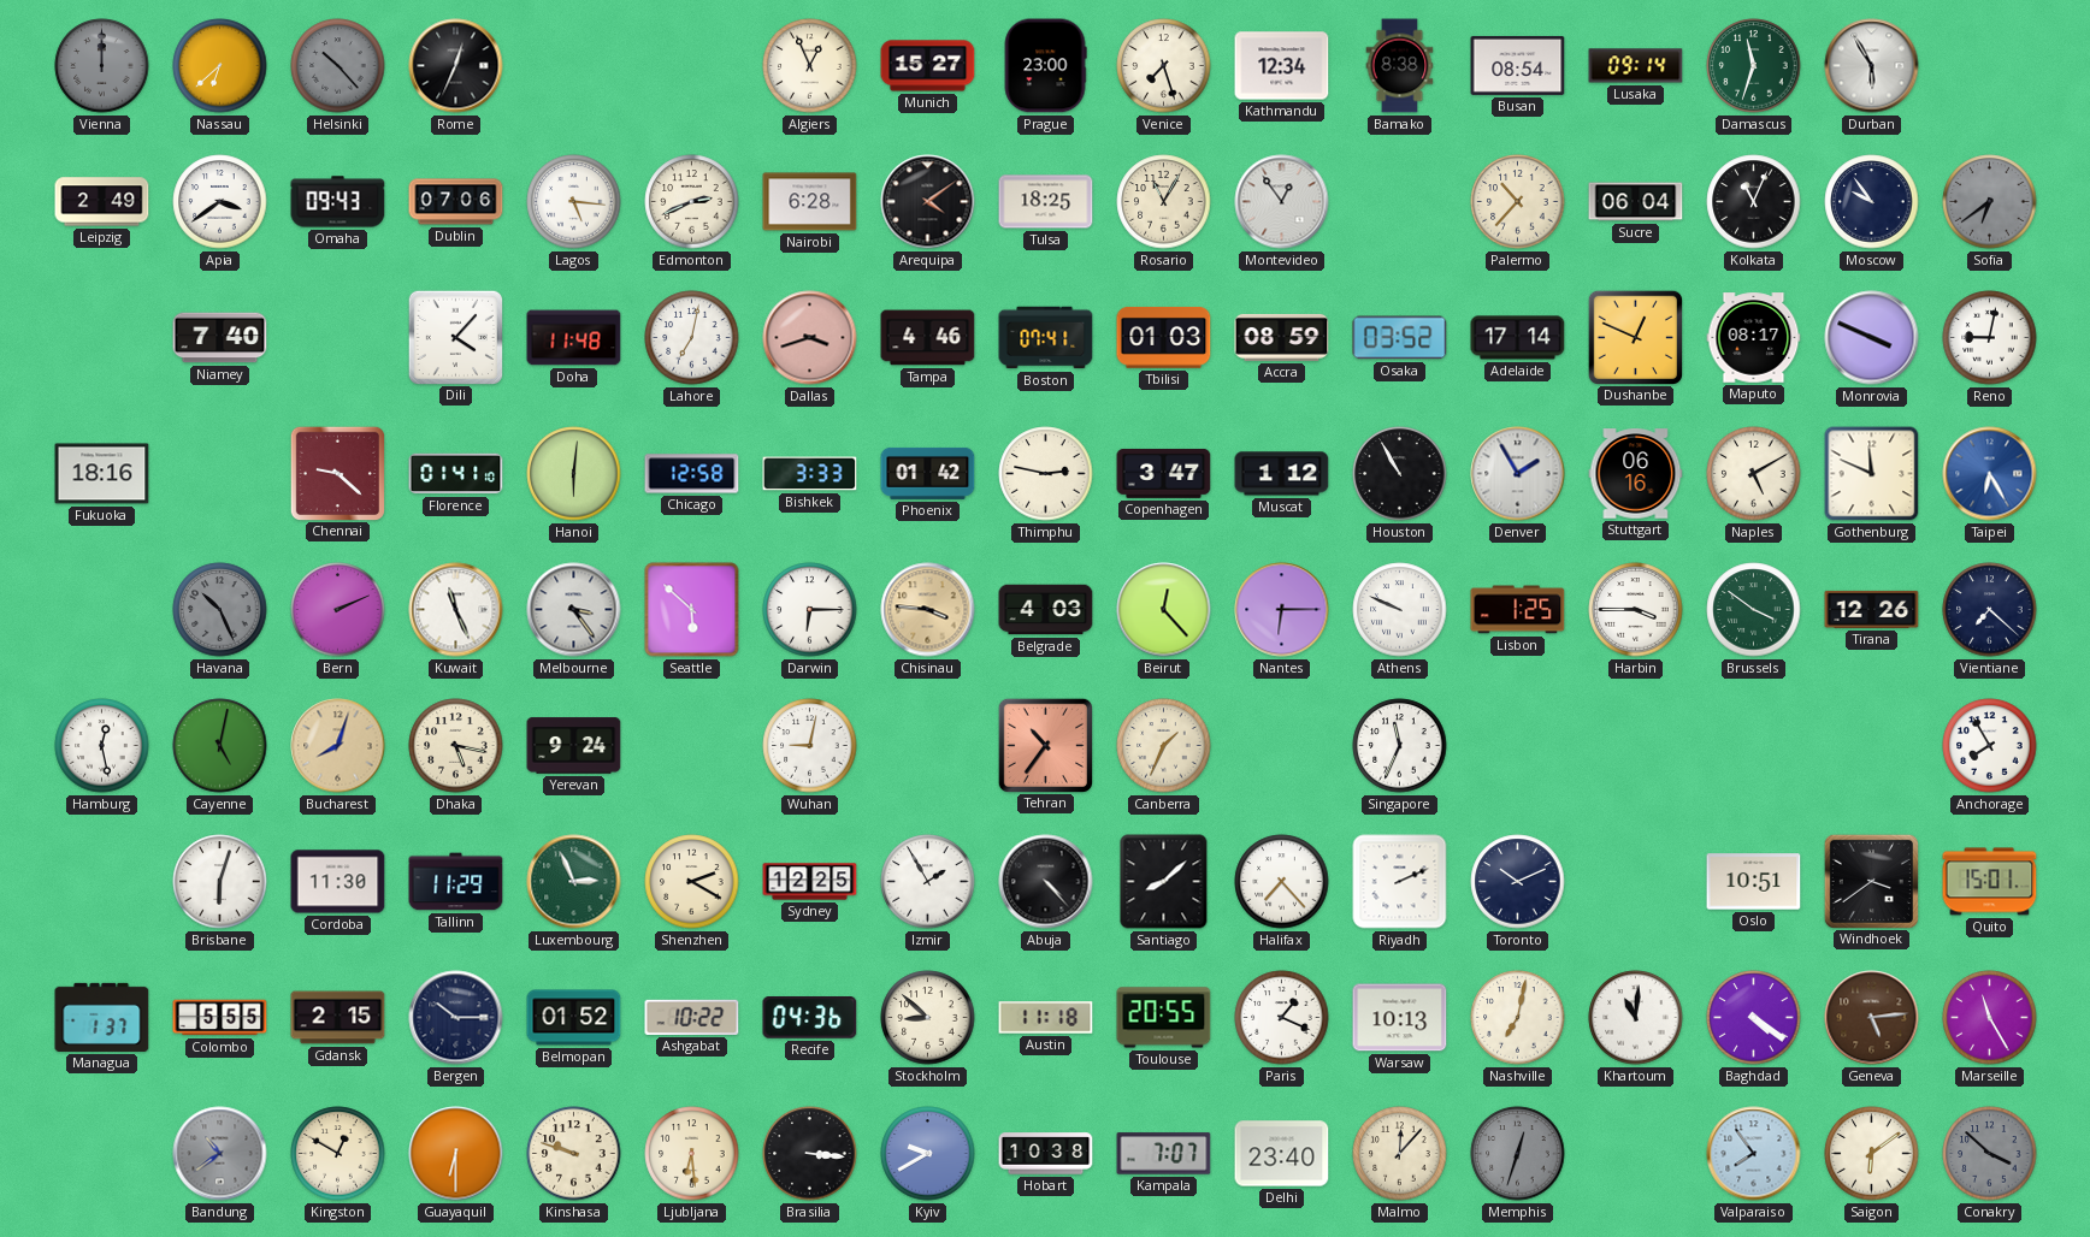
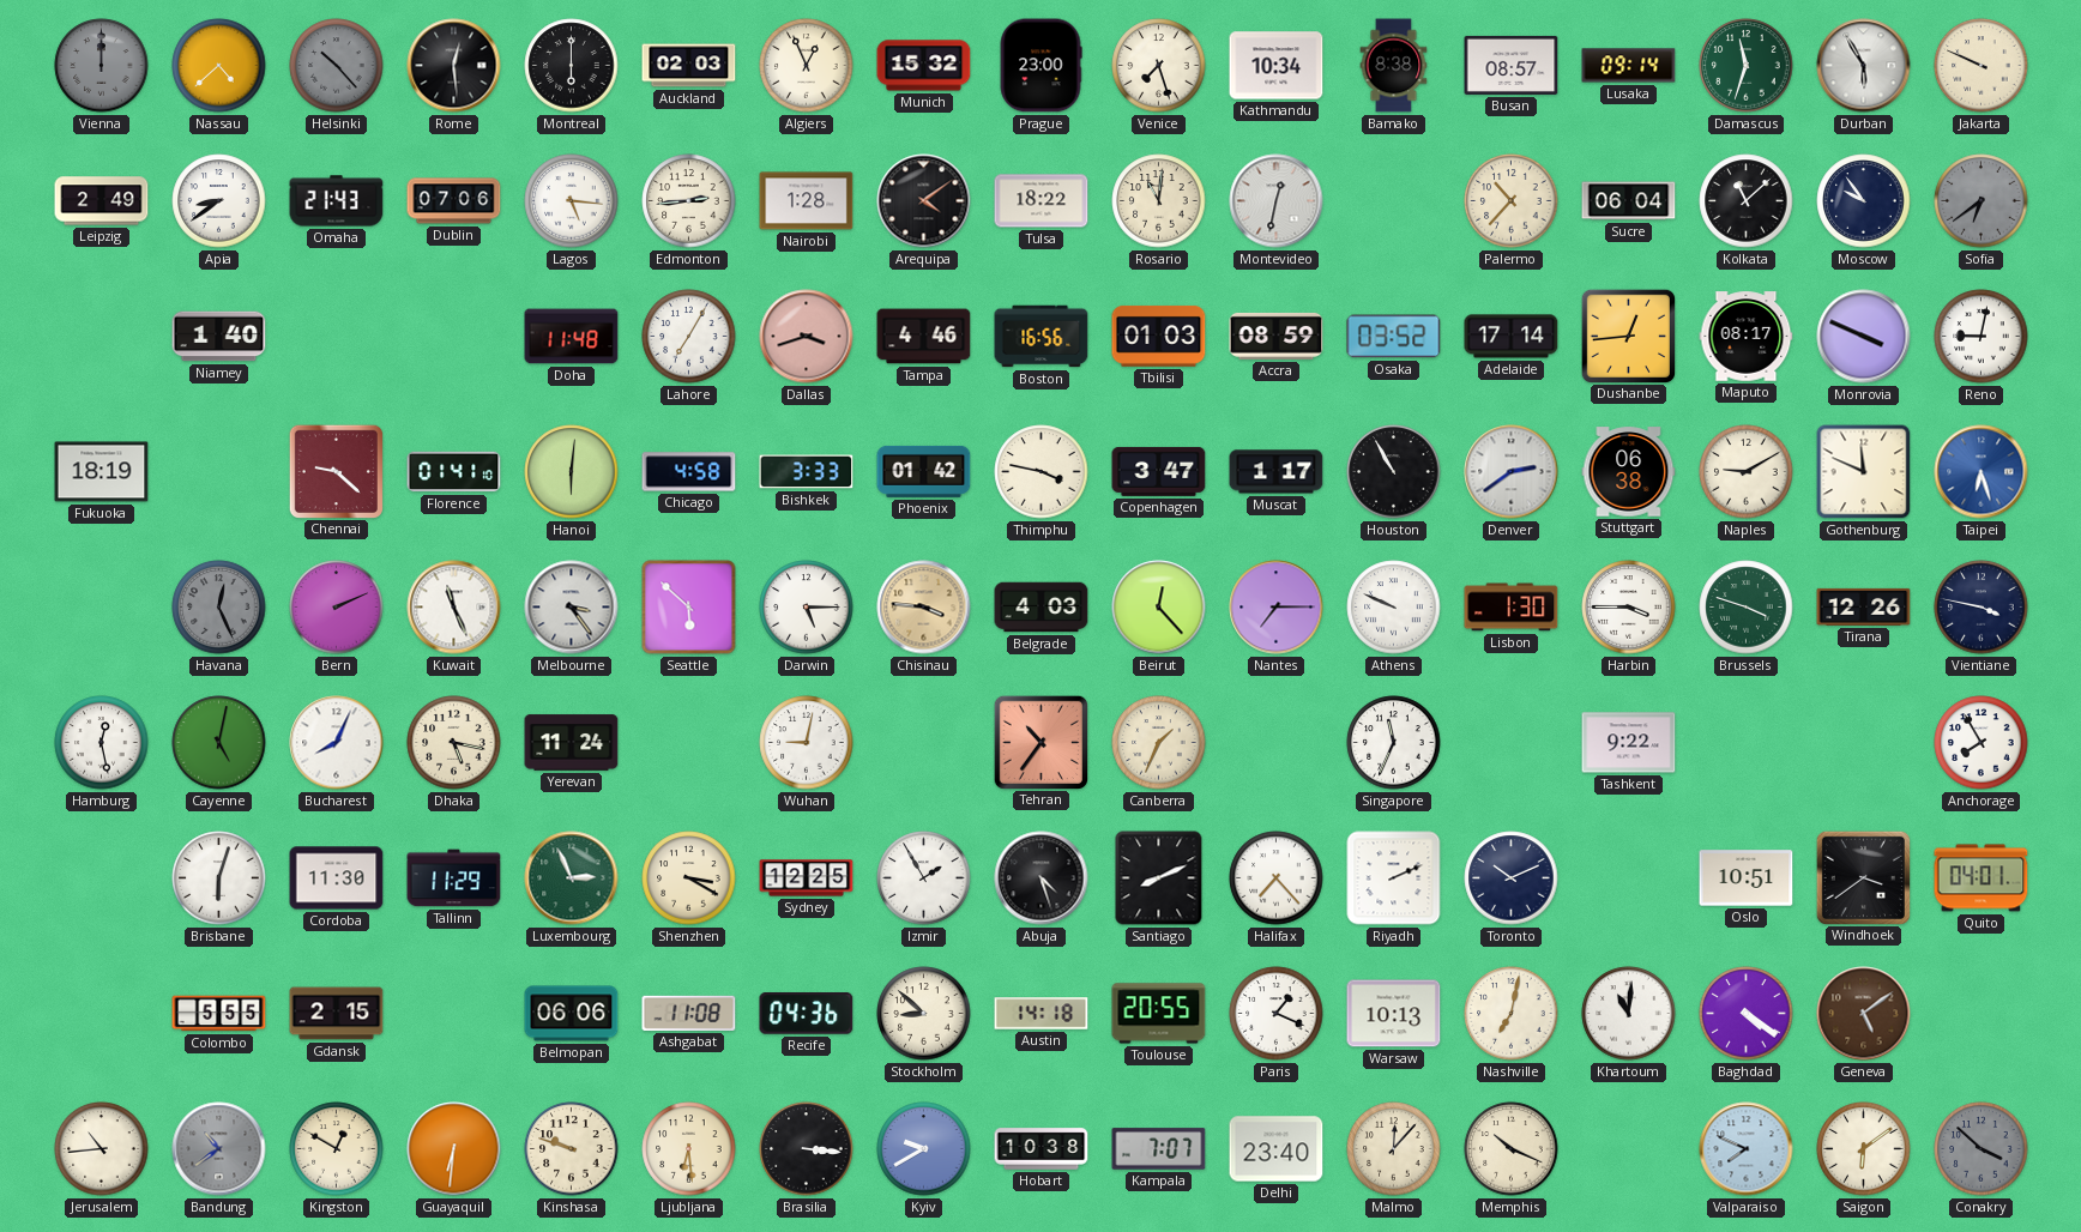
Nassau: 6:38 -> 4:38 (219, 66)
Rome: 12:34 -> 12:29 (454, 66)
Montreal: none -> 6:00 (572, 66)
Auckland: none -> 02:03 (689, 66)
Munich: 15:27 -> 15:32 (924, 66)
Kathmandu: 12:34 -> 10:34 (1277, 66)
Busan: 08:54 -> 08:57 (1512, 65)
Jakarta: none -> 9:49 (1982, 66)
Apia: 3:39 -> 8:39 (219, 201)
Omaha: 09:43 -> 21:43 (337, 201)
Edmonton: 2:41 -> 2:44 (689, 201)
Nairobi: 6:28 -> 1:28 (807, 201)
Tulsa: 18:25 -> 18:22 (1042, 201)
Rosario: 11:05 -> 11:01 (1159, 201)
Montevideo: 12:54 -> 12:32 (1277, 201)
Kolkata: 11:04 -> 11:08 (1747, 201)
Niamey: 7:40 -> 1:40 (219, 337)
Dili: 4:07 -> none (455, 337)
Lahore: 7:02 -> 7:05 (689, 337)
Boston: 07:41 -> 16:56 (1042, 337)
Dushanbe: 12:49 -> 12:44 (1628, 336)
Fukuoka: 18:16 -> 18:19 (102, 472)
Chicago: 12:58 -> 4:58 (689, 472)
Thimphu: 2:47 -> 3:47 (1042, 472)
Muscat: 1:12 -> 1:17 (1277, 472)
Denver: 1:55 -> 2:39 (1512, 472)
Stuttgart: 06:16 -> 06:38 (1629, 472)
Naples: 5:10 -> 9:10 (1747, 472)
Taipei: 6:25 -> 6:27 (1982, 472)
Havana: 10:26 -> 12:26 (219, 608)
Darwin: 6:15 -> 5:15 (807, 608)
Nantes: 6:15 -> 7:15 (1277, 608)
Lisbon: 1:25 -> 1:30 (1512, 608)
Brussels: 3:51 -> 3:48 (1747, 608)
Vientiane: 7:22 -> 3:47 (1982, 608)
Bucharest: 8:03 -> 8:04 (337, 743)
Bucharest dial: champagne -> white (337, 743)
Yerevan: 9:24 -> 11:24 (572, 743)
Tashkent: none -> 9:22 (1629, 743)
Shenzhen: 2:20 -> 3:20 (689, 878)
Abuja: 4:23 -> 4:27 (1042, 878)
Santiago: 8:08 -> 8:11 (1159, 878)
Quito: 15:01 -> 04:01 (1982, 878)
Managua: 1:37 -> none (102, 1017)
Bergen: 10:15 -> none (456, 1018)
Belmopan: 01:52 -> 06:06 (572, 1014)
Ashgabat: 10:22 -> 11:08 (689, 1013)
Austin: 11:18 -> 14:18 (1042, 1014)
Geneva: 5:14 -> 5:09 (1864, 1014)
Marseille: 11:25 -> none (1990, 1018)
Jerusalem: none -> 10:44 (102, 1149)
Guayaquil: 6:30 -> 6:31 (454, 1149)
Memphis: 12:33 -> 10:19 (1512, 1149)
Memphis dial: grey -> cream (1512, 1149)
Valparaiso: 7:54 -> 7:49 (1747, 1149)
